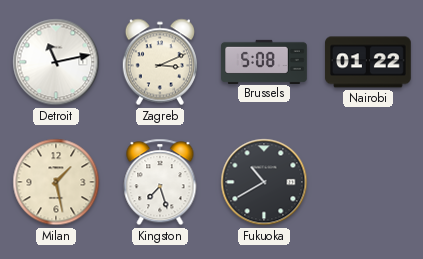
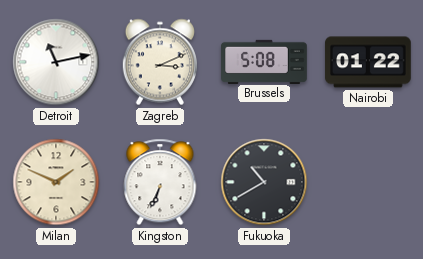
Milan: 1:28 -> 1:49 (56, 182)
Kingston: 7:27 -> 6:34 (160, 182)
